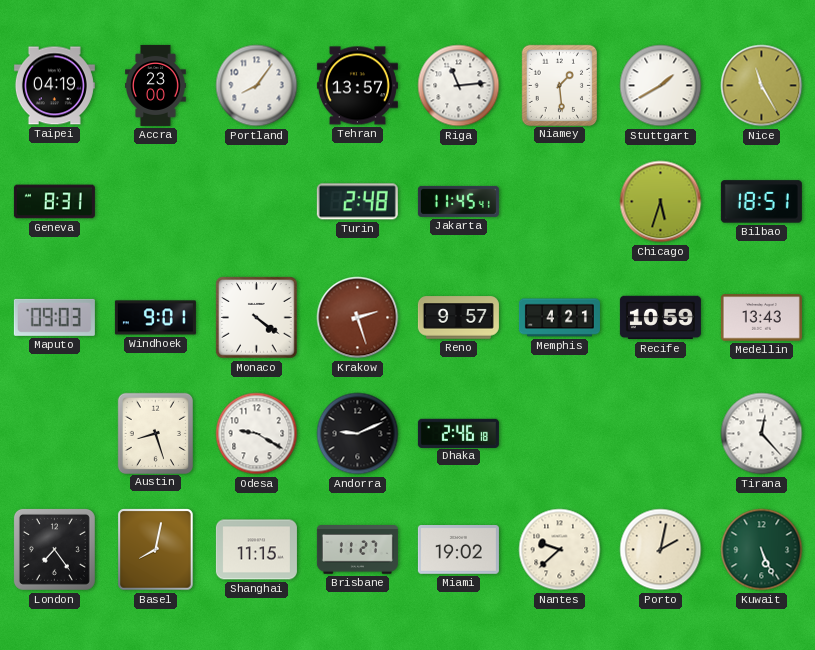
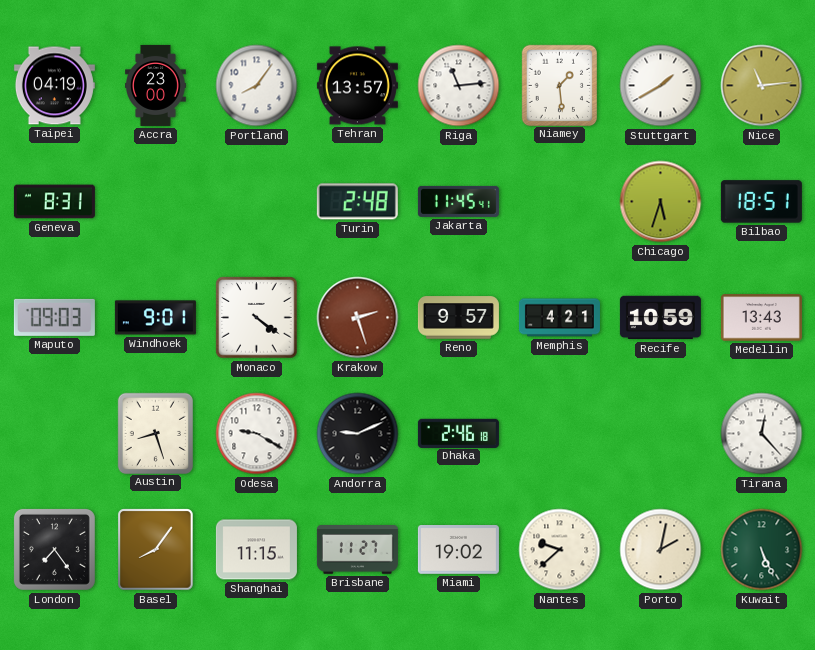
Nice: 11:25 -> 11:14 (762, 86)
Basel: 8:02 -> 8:06 (156, 550)
